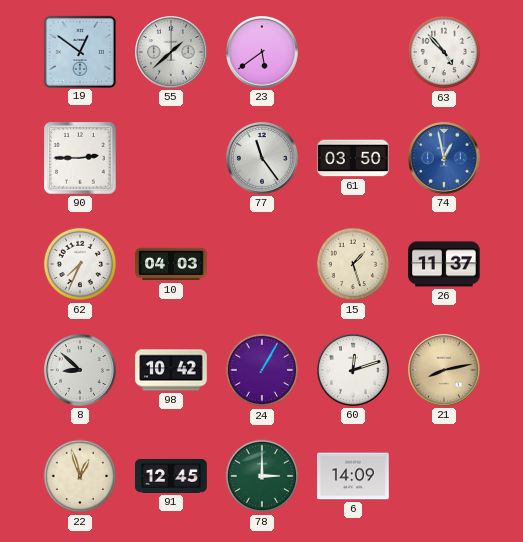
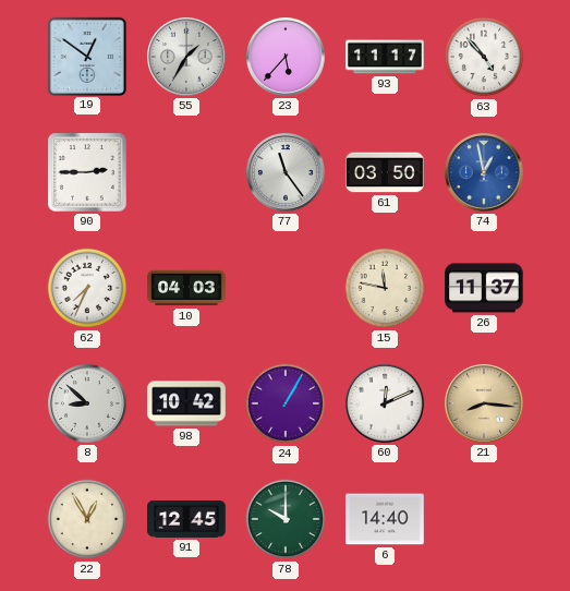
55: 1:38 -> 1:35 (187, 58)
23: 5:39 -> 5:37 (287, 58)
93: none -> 11:17 (385, 57)
15: 1:27 -> 11:47 (385, 288)
60: 12:12 -> 12:11 (386, 405)
21: 8:13 -> 8:16 (485, 405)
22: 12:57 -> 12:55 (87, 519)
78: 3:00 -> 10:00 (286, 519)
6: 14:09 -> 14:40 (385, 519)
